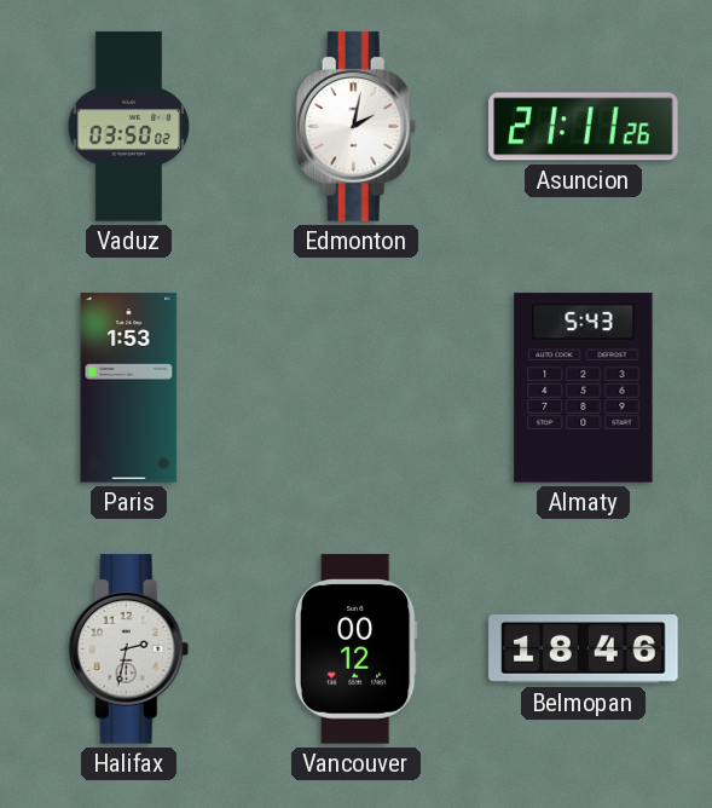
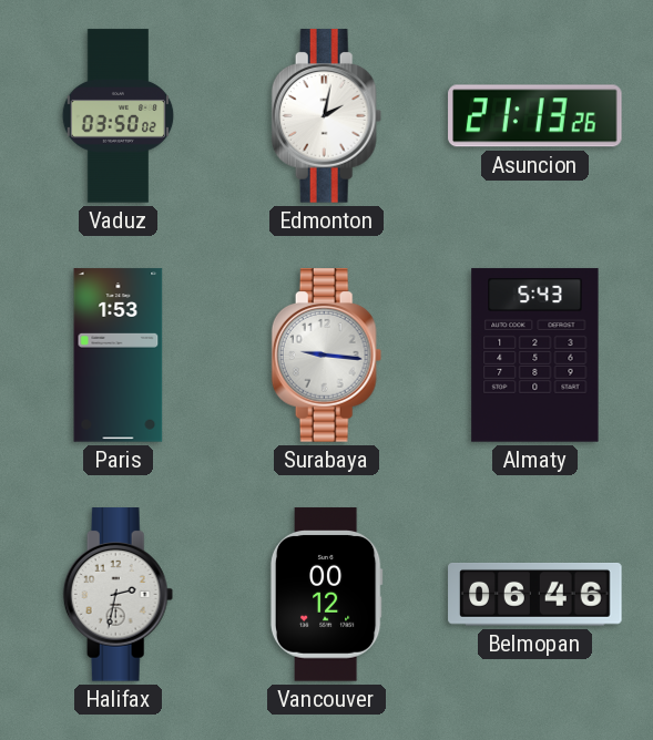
Asuncion: 21:11 -> 21:13 (535, 116)
Surabaya: none -> 9:16 (327, 356)
Belmopan: 18:46 -> 06:46 (535, 594)
